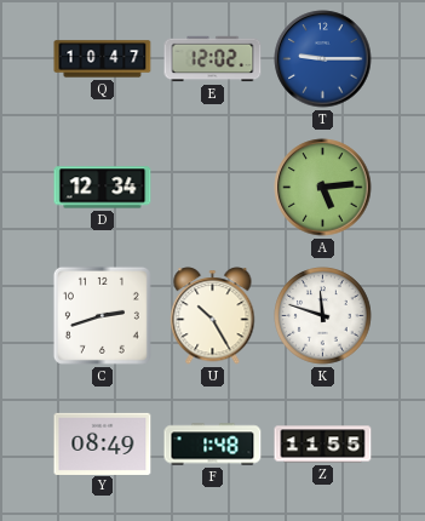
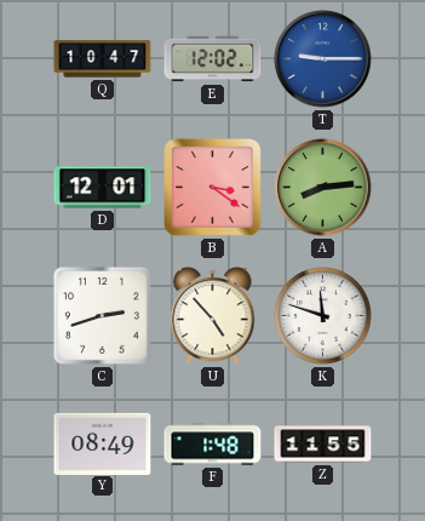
D: 12:34 -> 12:01 (103, 188)
B: none -> 3:21 (213, 188)
A: 5:14 -> 8:14 (323, 188)
U: 10:25 -> 4:53 (213, 316)
